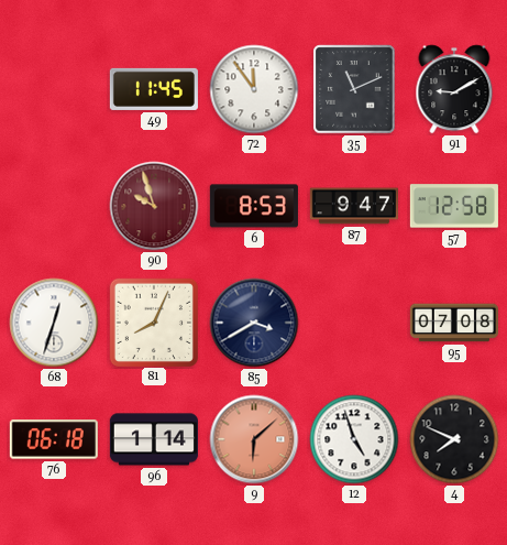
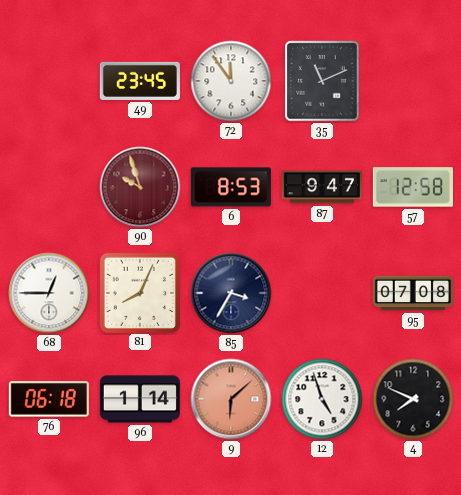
49: 11:45 -> 23:45 (140, 81)
91: 9:10 -> none (454, 89)
68: 12:33 -> 12:45 (49, 293)
85: 3:40 -> 3:35 (231, 293)
